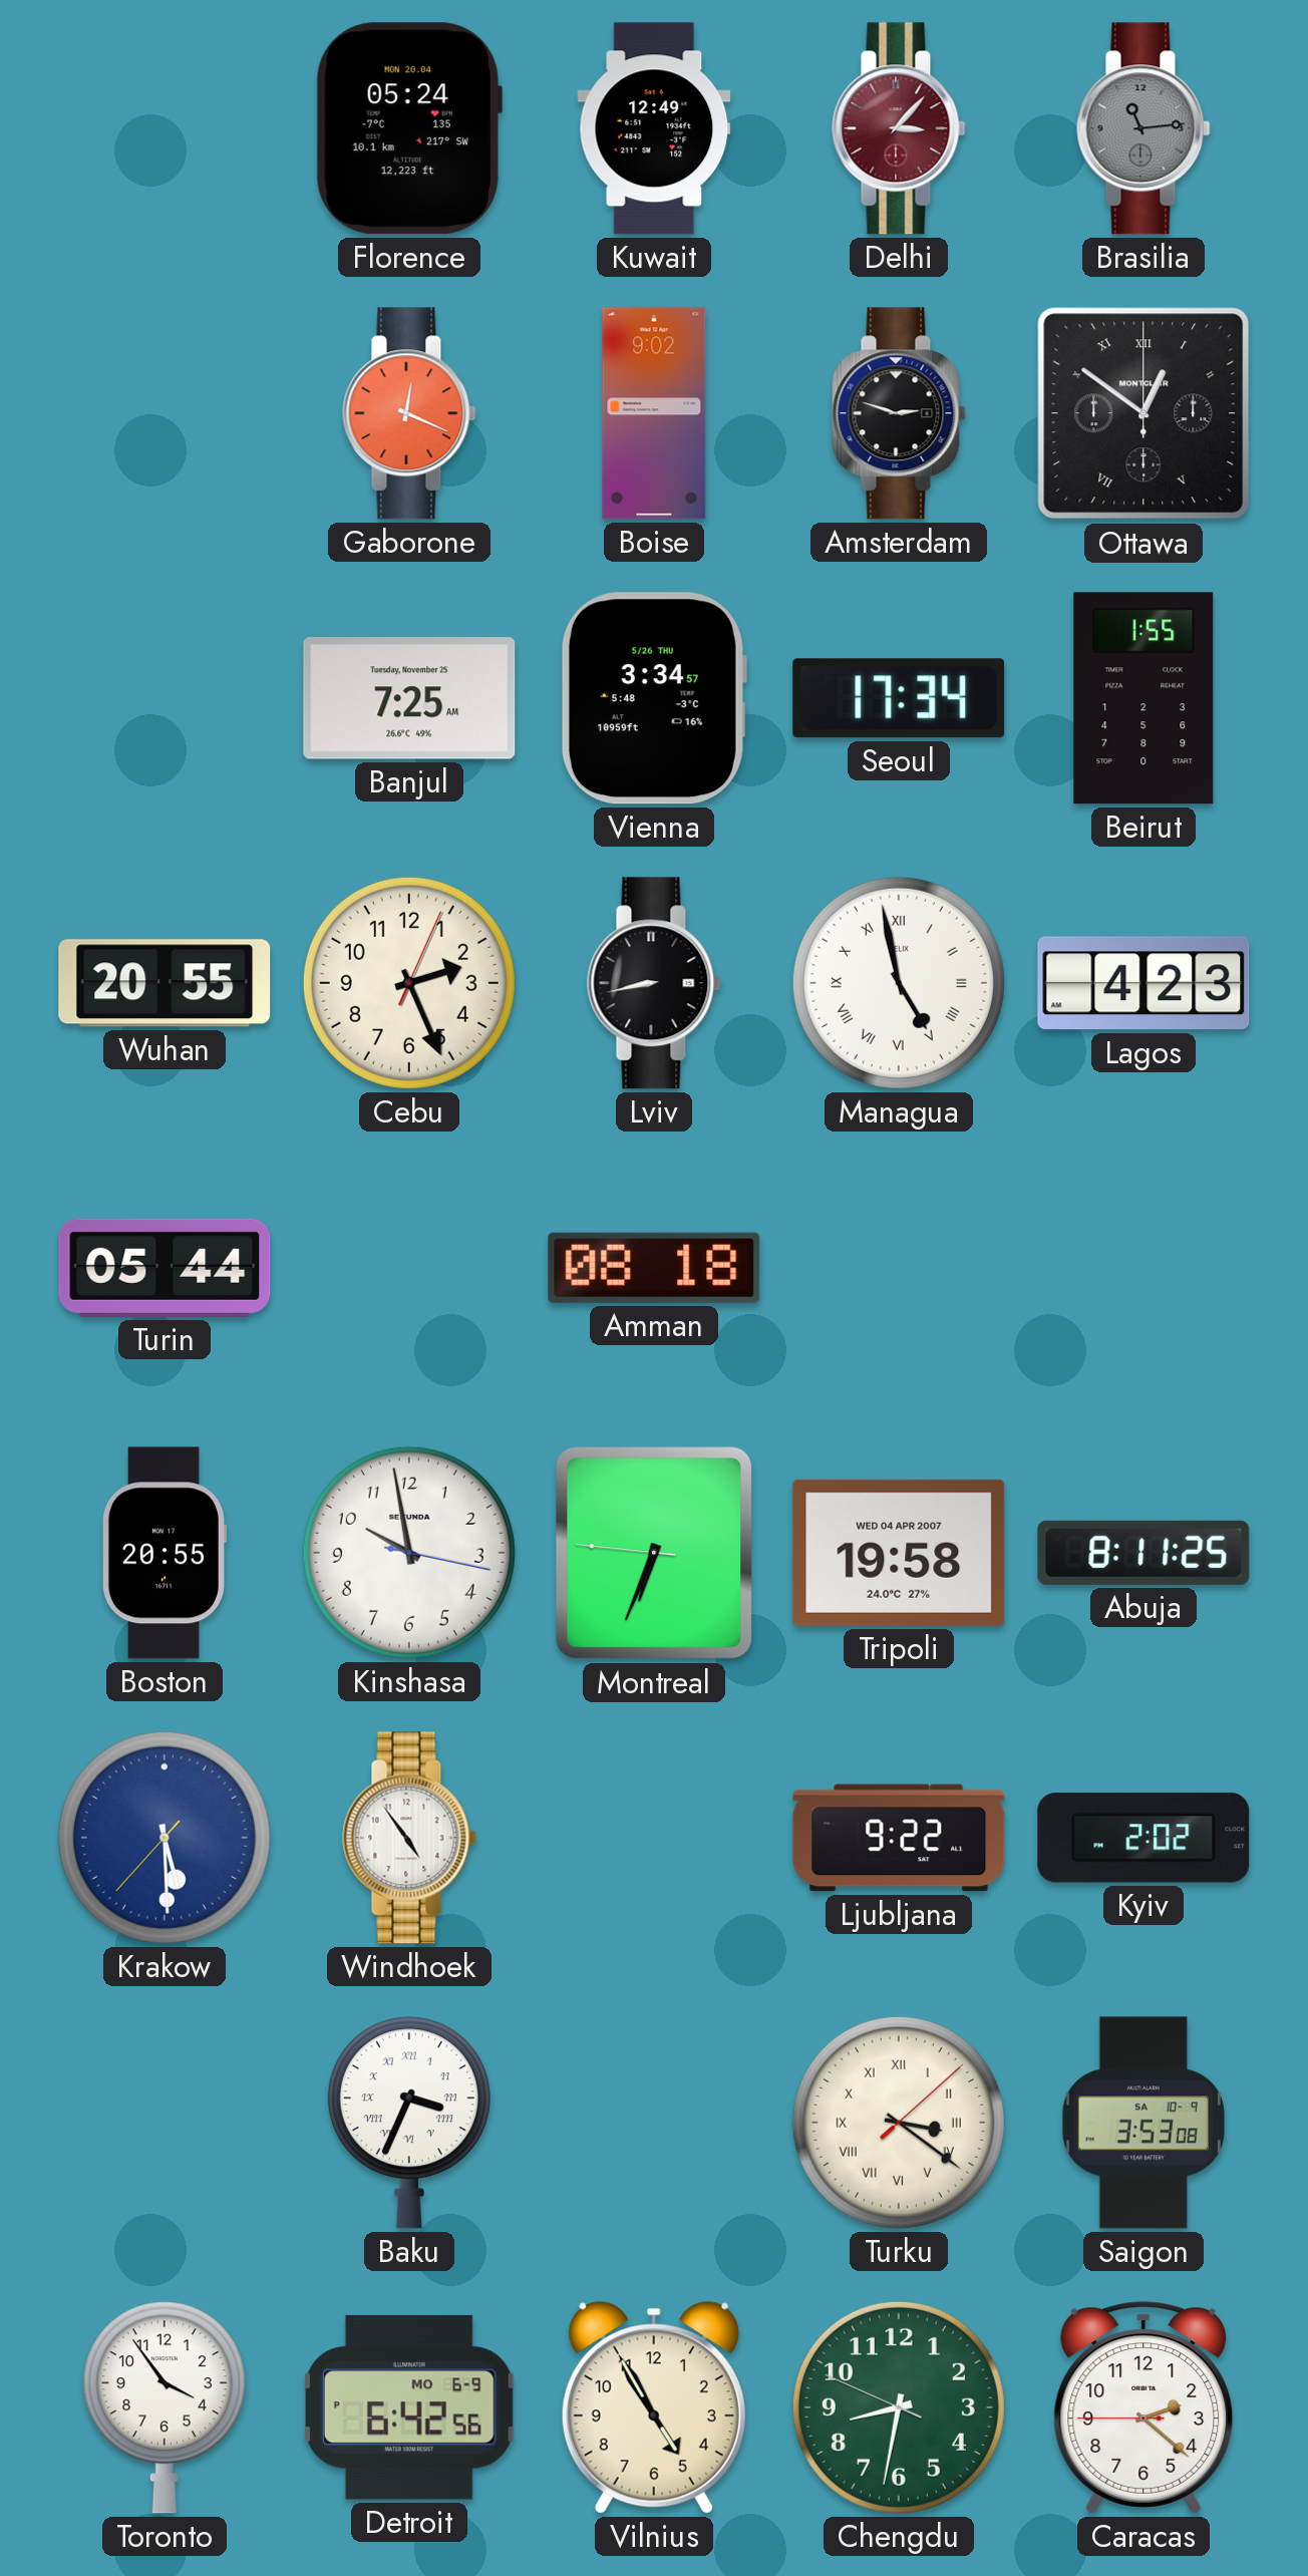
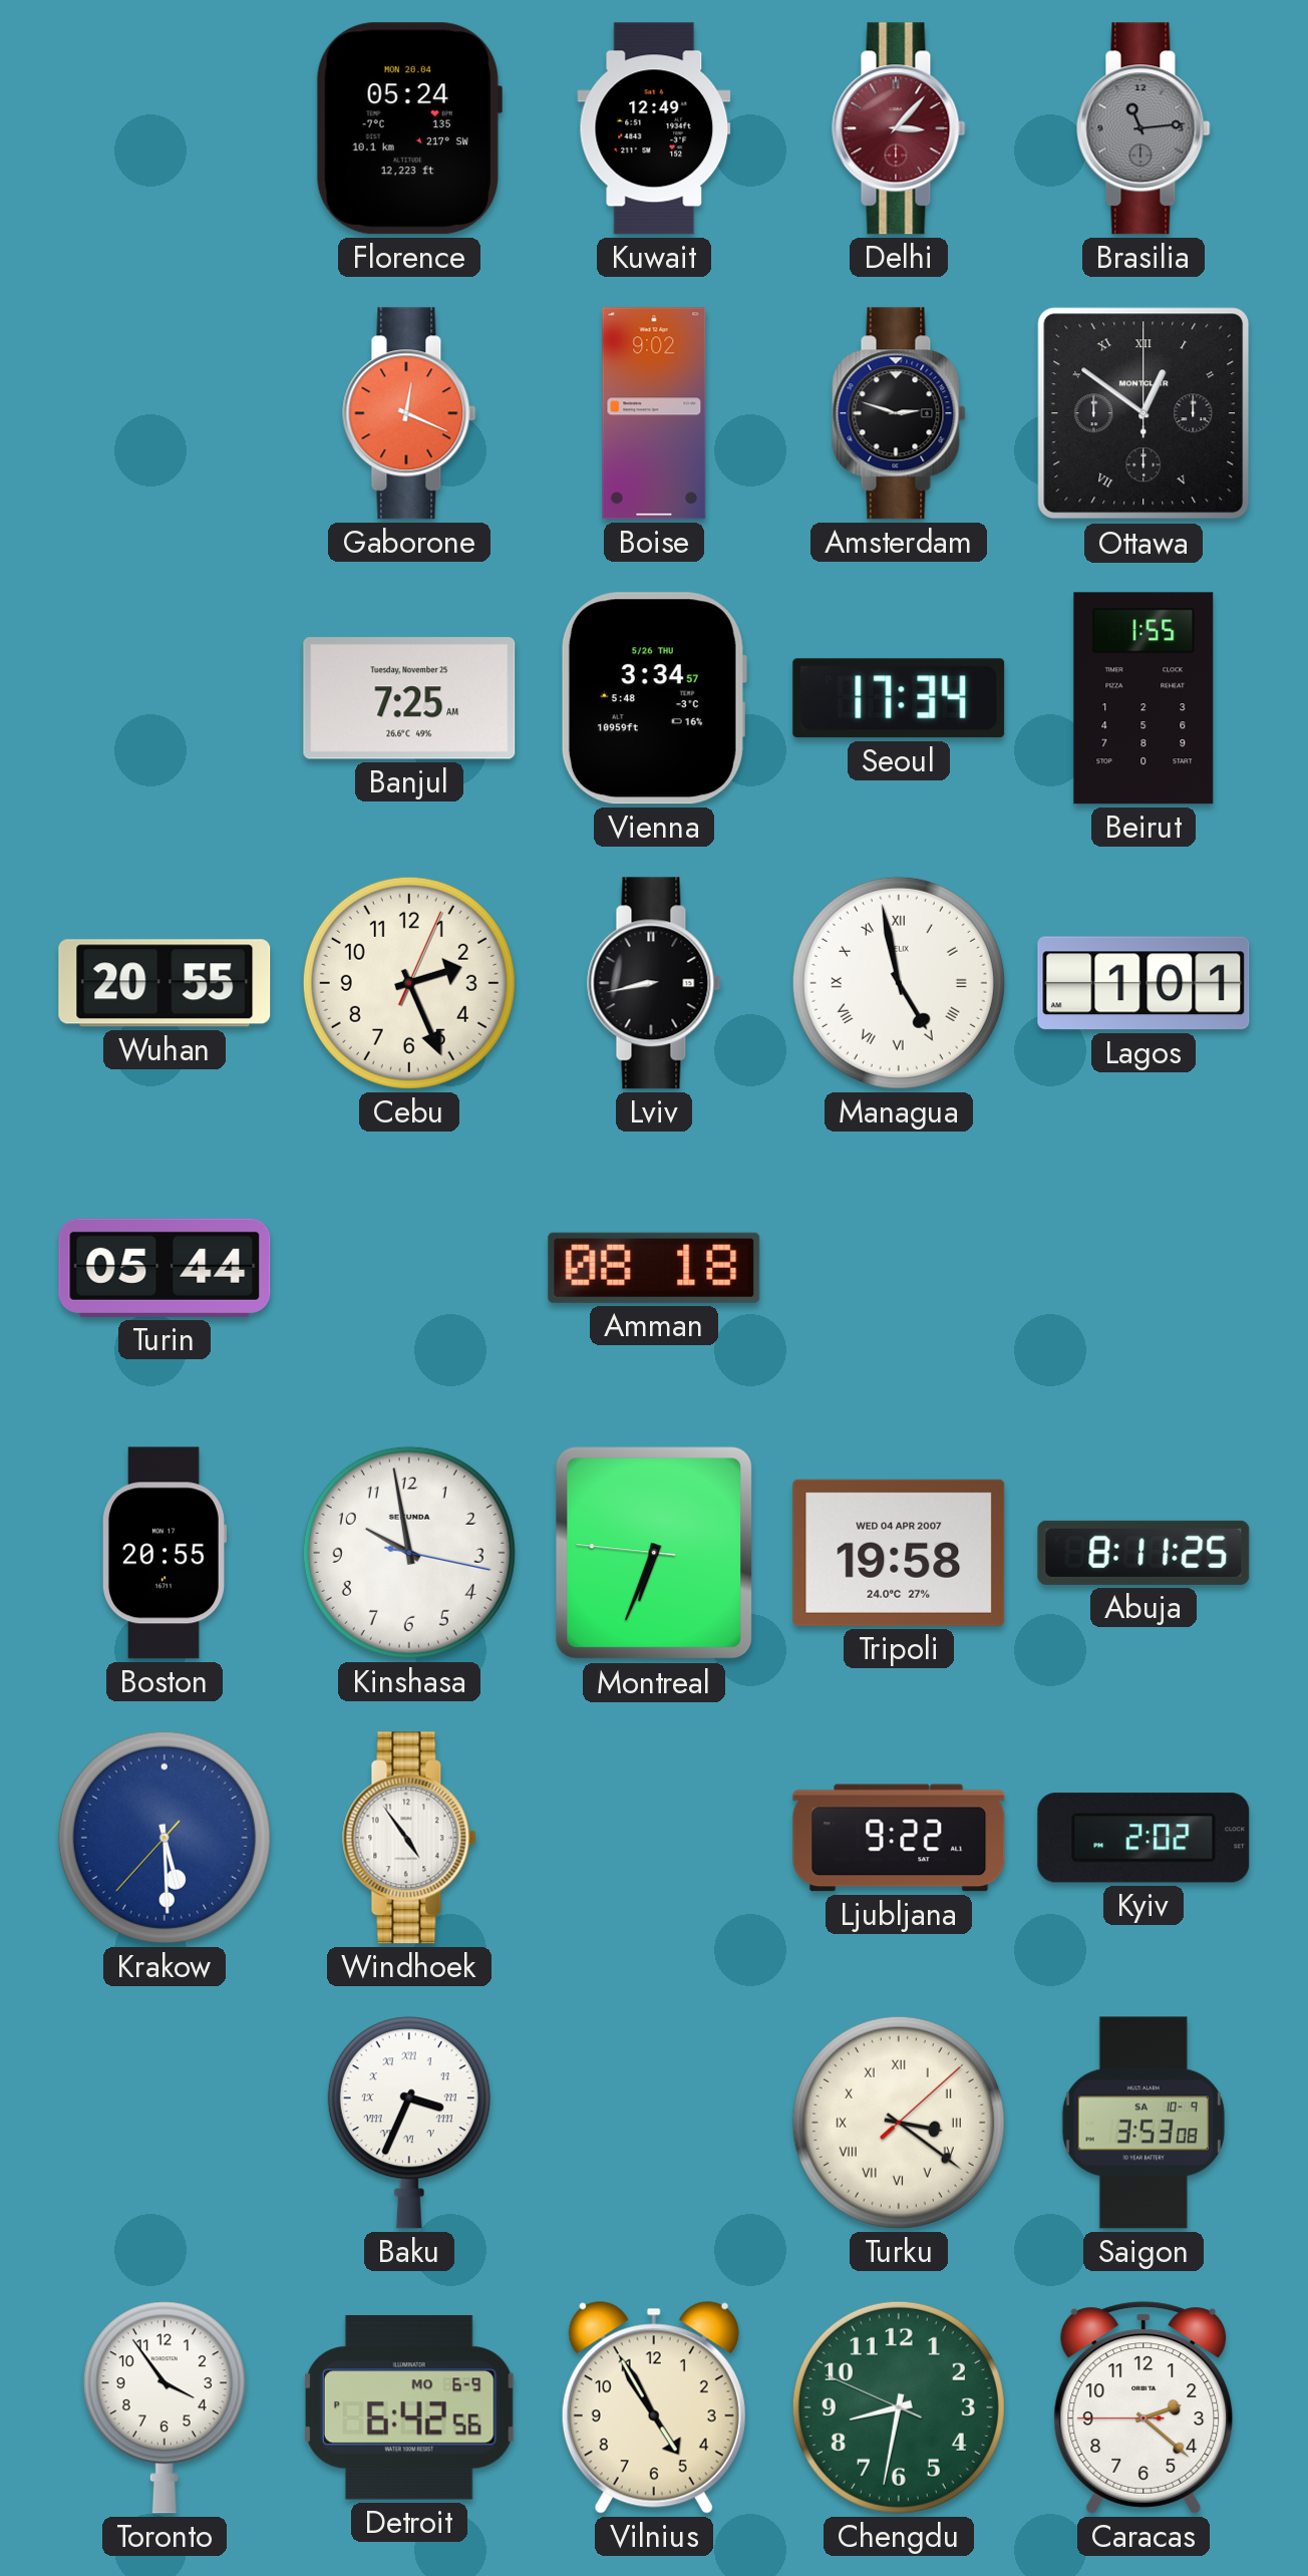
Lagos: 4:23 -> 1:01 (1143, 983)
